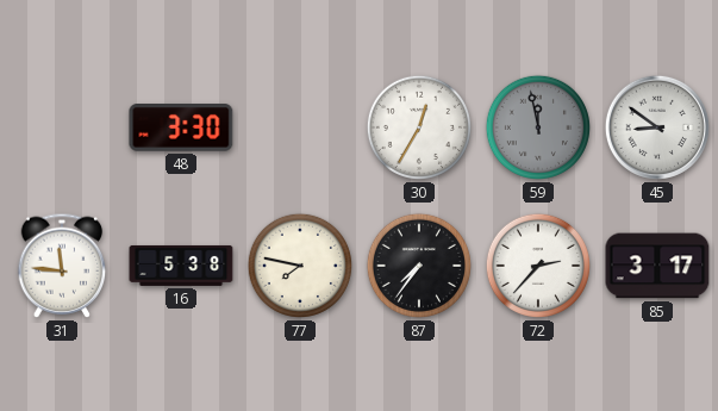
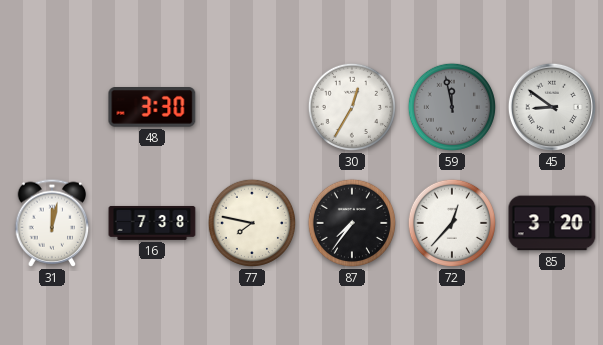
31: 11:46 -> 12:02 (52, 223)
16: 5:38 -> 7:38 (152, 223)
72: 2:37 -> 12:37 (452, 223)
85: 3:17 -> 3:20 (552, 223)
